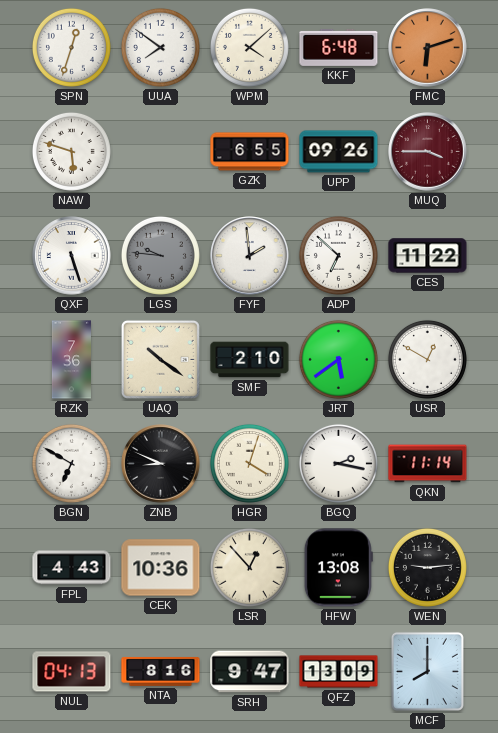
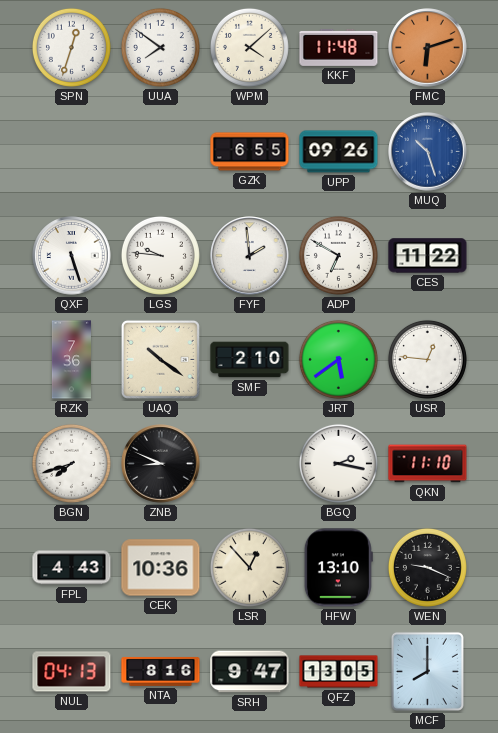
KKF: 6:48 -> 11:48 (339, 47)
NAW: 5:48 -> none (71, 151)
MUQ: 3:45 -> 10:27 (428, 152)
MUQ dial: burgundy -> blue (428, 152)
LGS dial: grey -> white (160, 255)
ADP: 6:52 -> 6:50 (338, 255)
USR: 12:50 -> 12:46 (427, 359)
BGN: 6:50 -> 7:42 (71, 463)
HGR: 4:03 -> none (249, 463)
QKN: 11:14 -> 11:10 (428, 464)
HFW: 13:08 -> 13:10 (338, 568)
WEN: 9:14 -> 9:19 (427, 567)
QFZ: 13:09 -> 13:05 (339, 672)
